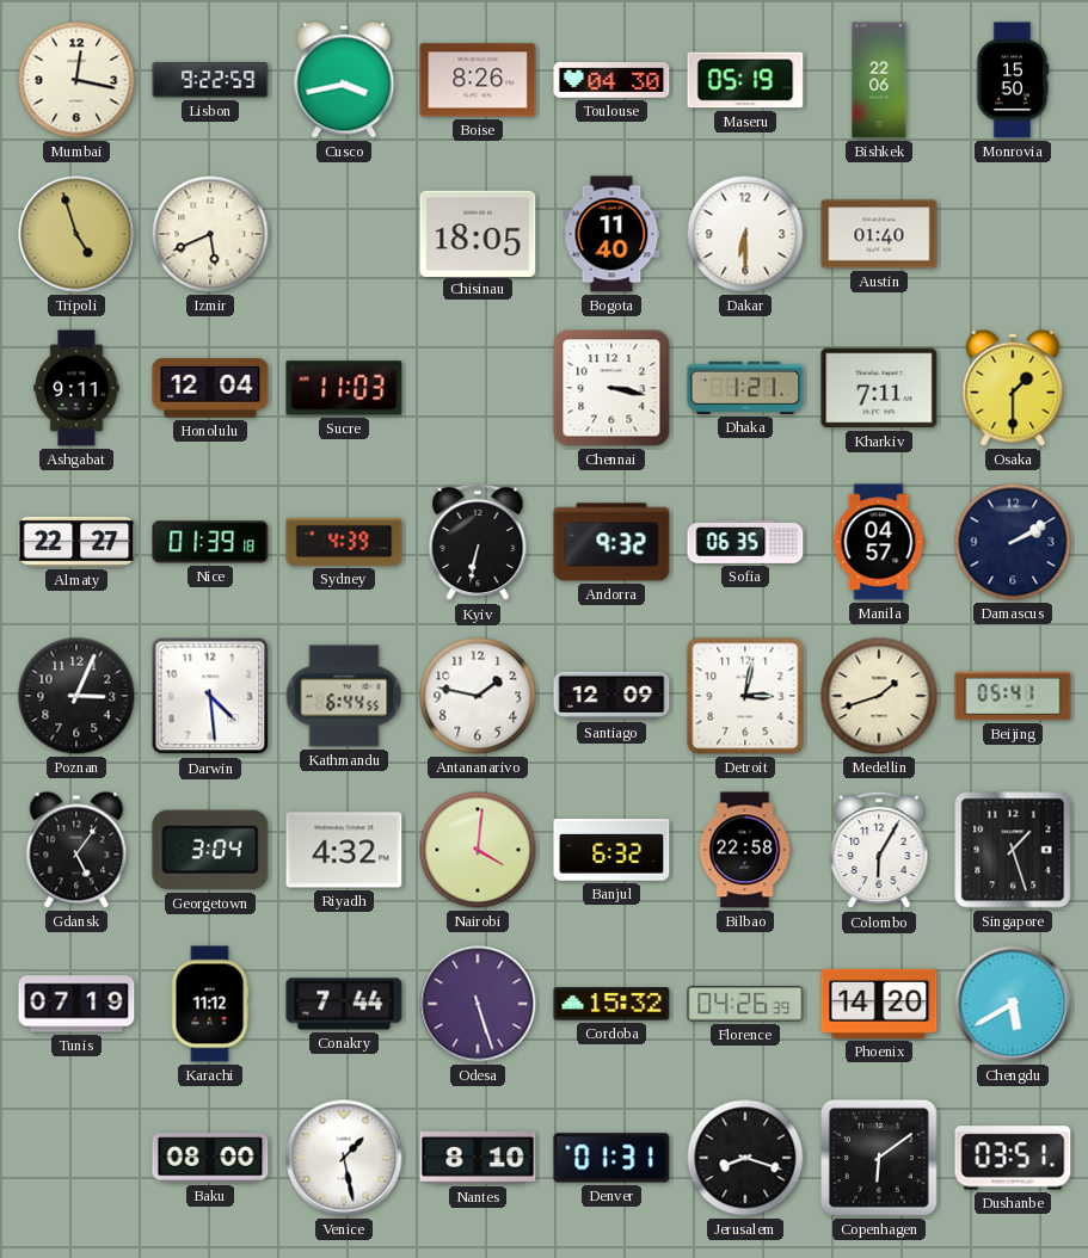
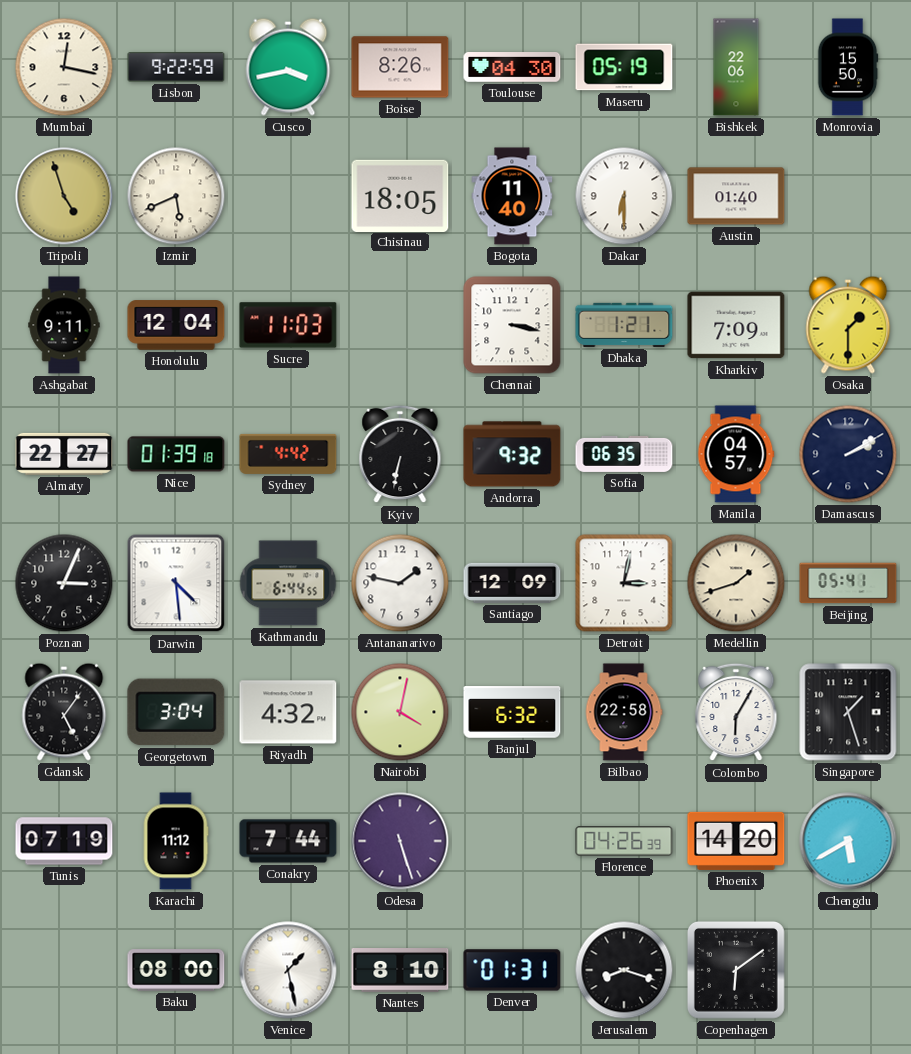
Kharkiv: 7:11 -> 7:09 (736, 325)
Sydney: 4:39 -> 4:42 (288, 454)
Nairobi: 4:01 -> 4:02 (400, 712)
Cordoba: 15:32 -> none (611, 1004)
Dushanbe: 03:51 -> none (1013, 1158)
